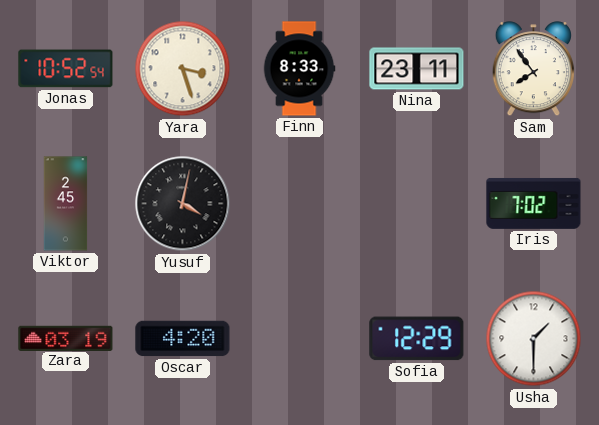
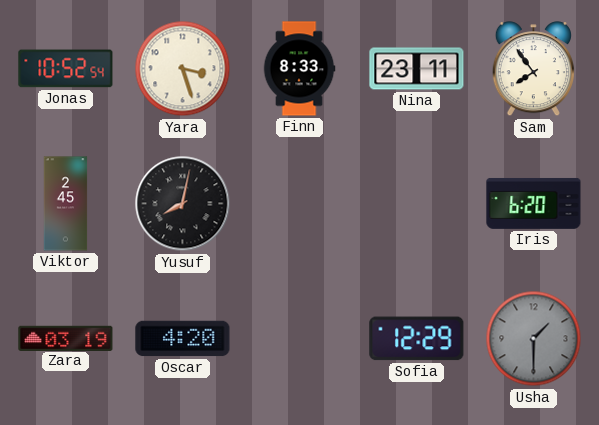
Yusuf: 4:02 -> 8:02 (183, 204)
Iris: 7:02 -> 6:20 (534, 203)
Usha dial: white -> grey (534, 339)
